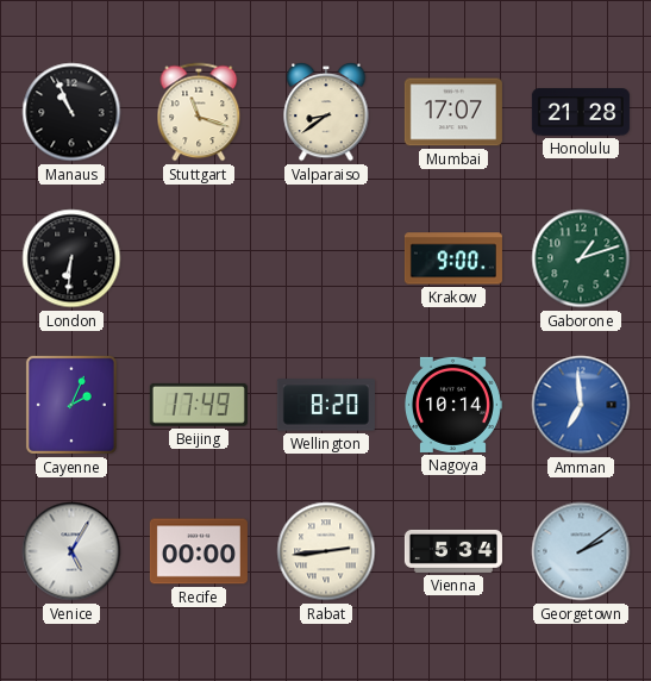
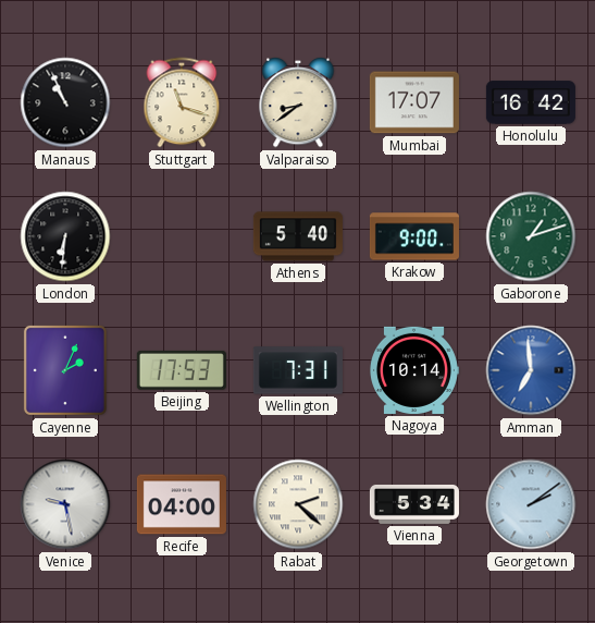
Honolulu: 21:28 -> 16:42 (531, 102)
Athens: none -> 5:40 (298, 236)
Beijing: 17:49 -> 17:53 (182, 370)
Wellington: 8:20 -> 7:31 (298, 370)
Venice: 5:05 -> 9:28 (65, 504)
Recife: 00:00 -> 04:00 (182, 504)
Rabat: 2:44 -> 2:22 (298, 504)
